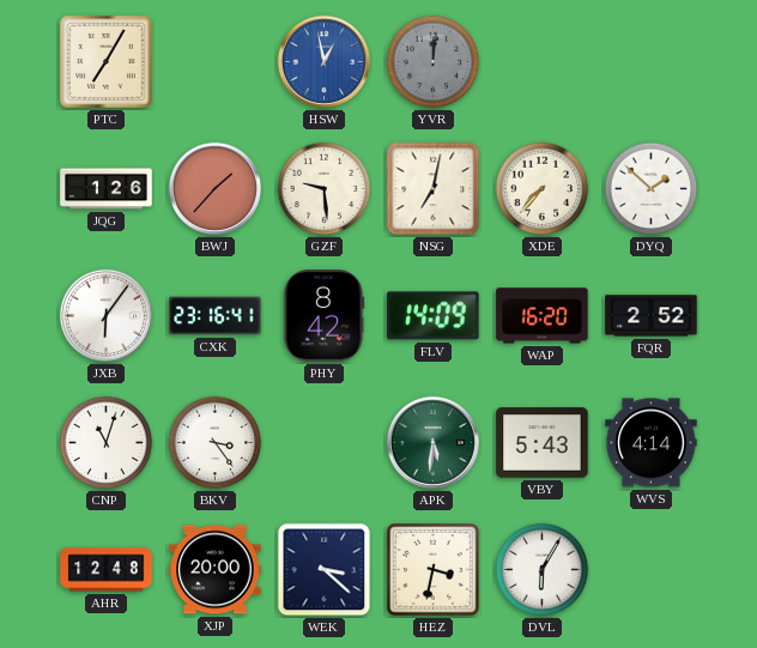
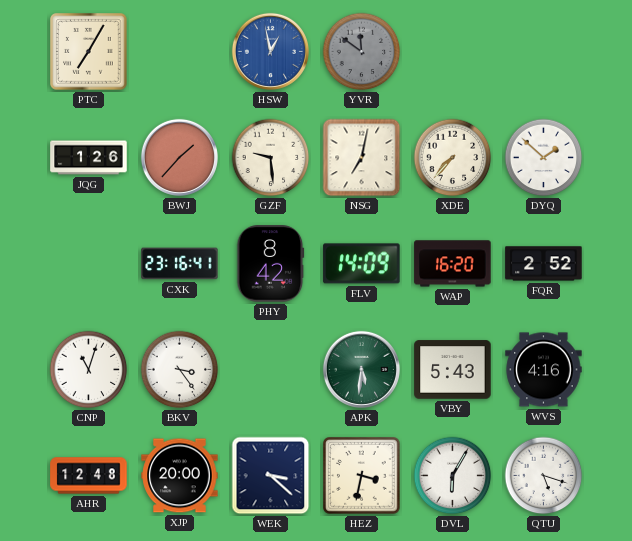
YVR: 12:01 -> 11:51 (362, 52)
JXB: 6:06 -> none (105, 315)
WVS: 4:14 -> 4:16 (544, 370)
QTU: none -> 5:18 (544, 476)
